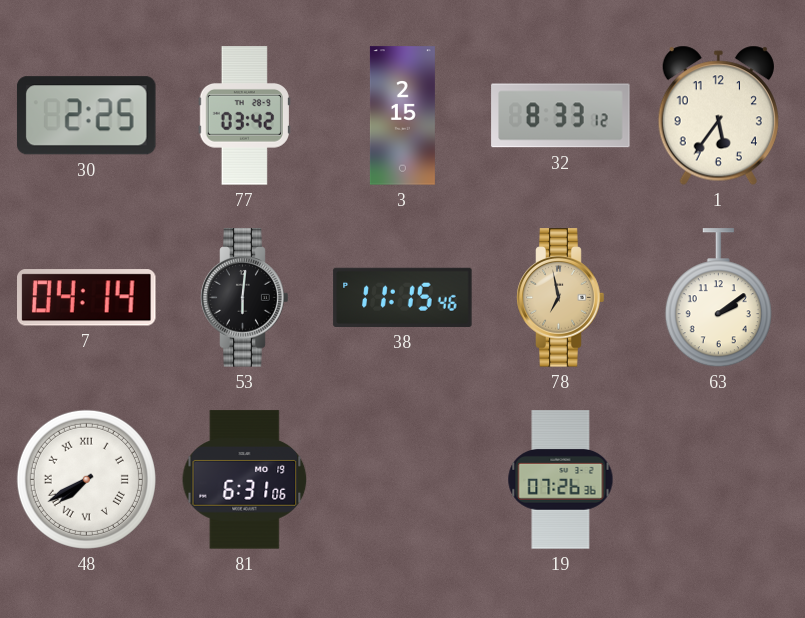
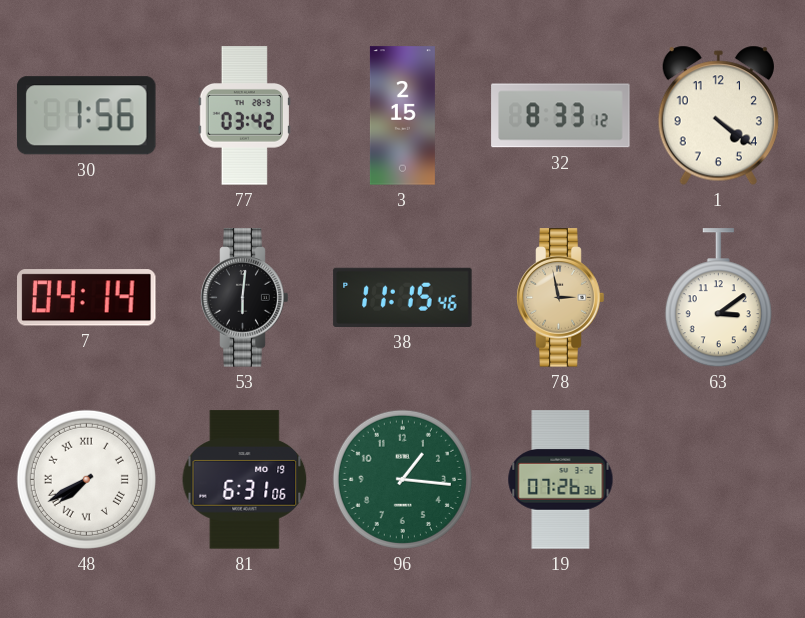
30: 2:25 -> 1:56 (86, 116)
1: 5:36 -> 4:21 (718, 116)
78: 6:58 -> 2:58 (561, 298)
63: 2:09 -> 3:09 (718, 298)
96: none -> 1:16 (402, 479)
